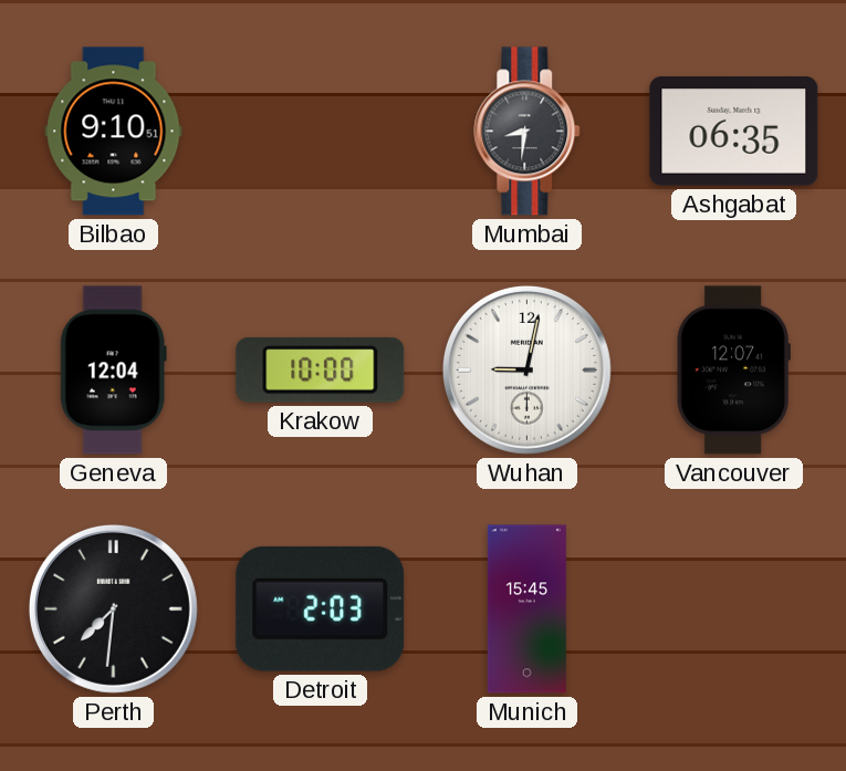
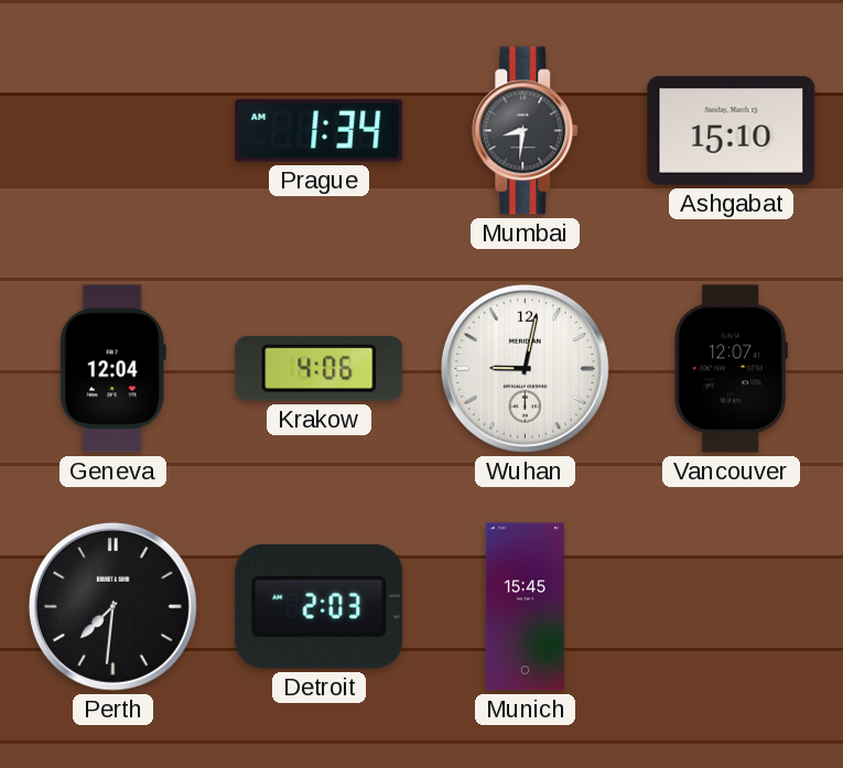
Bilbao: 9:10 -> none (114, 132)
Prague: none -> 1:34 (320, 130)
Ashgabat: 06:35 -> 15:10 (732, 131)
Krakow: 10:00 -> 4:06 (320, 368)
